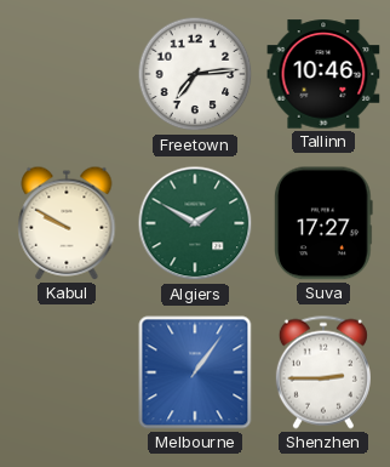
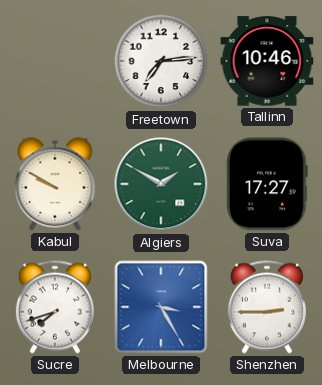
Sucre: none -> 7:42 (55, 307)
Melbourne: 1:06 -> 3:25 (161, 307)
